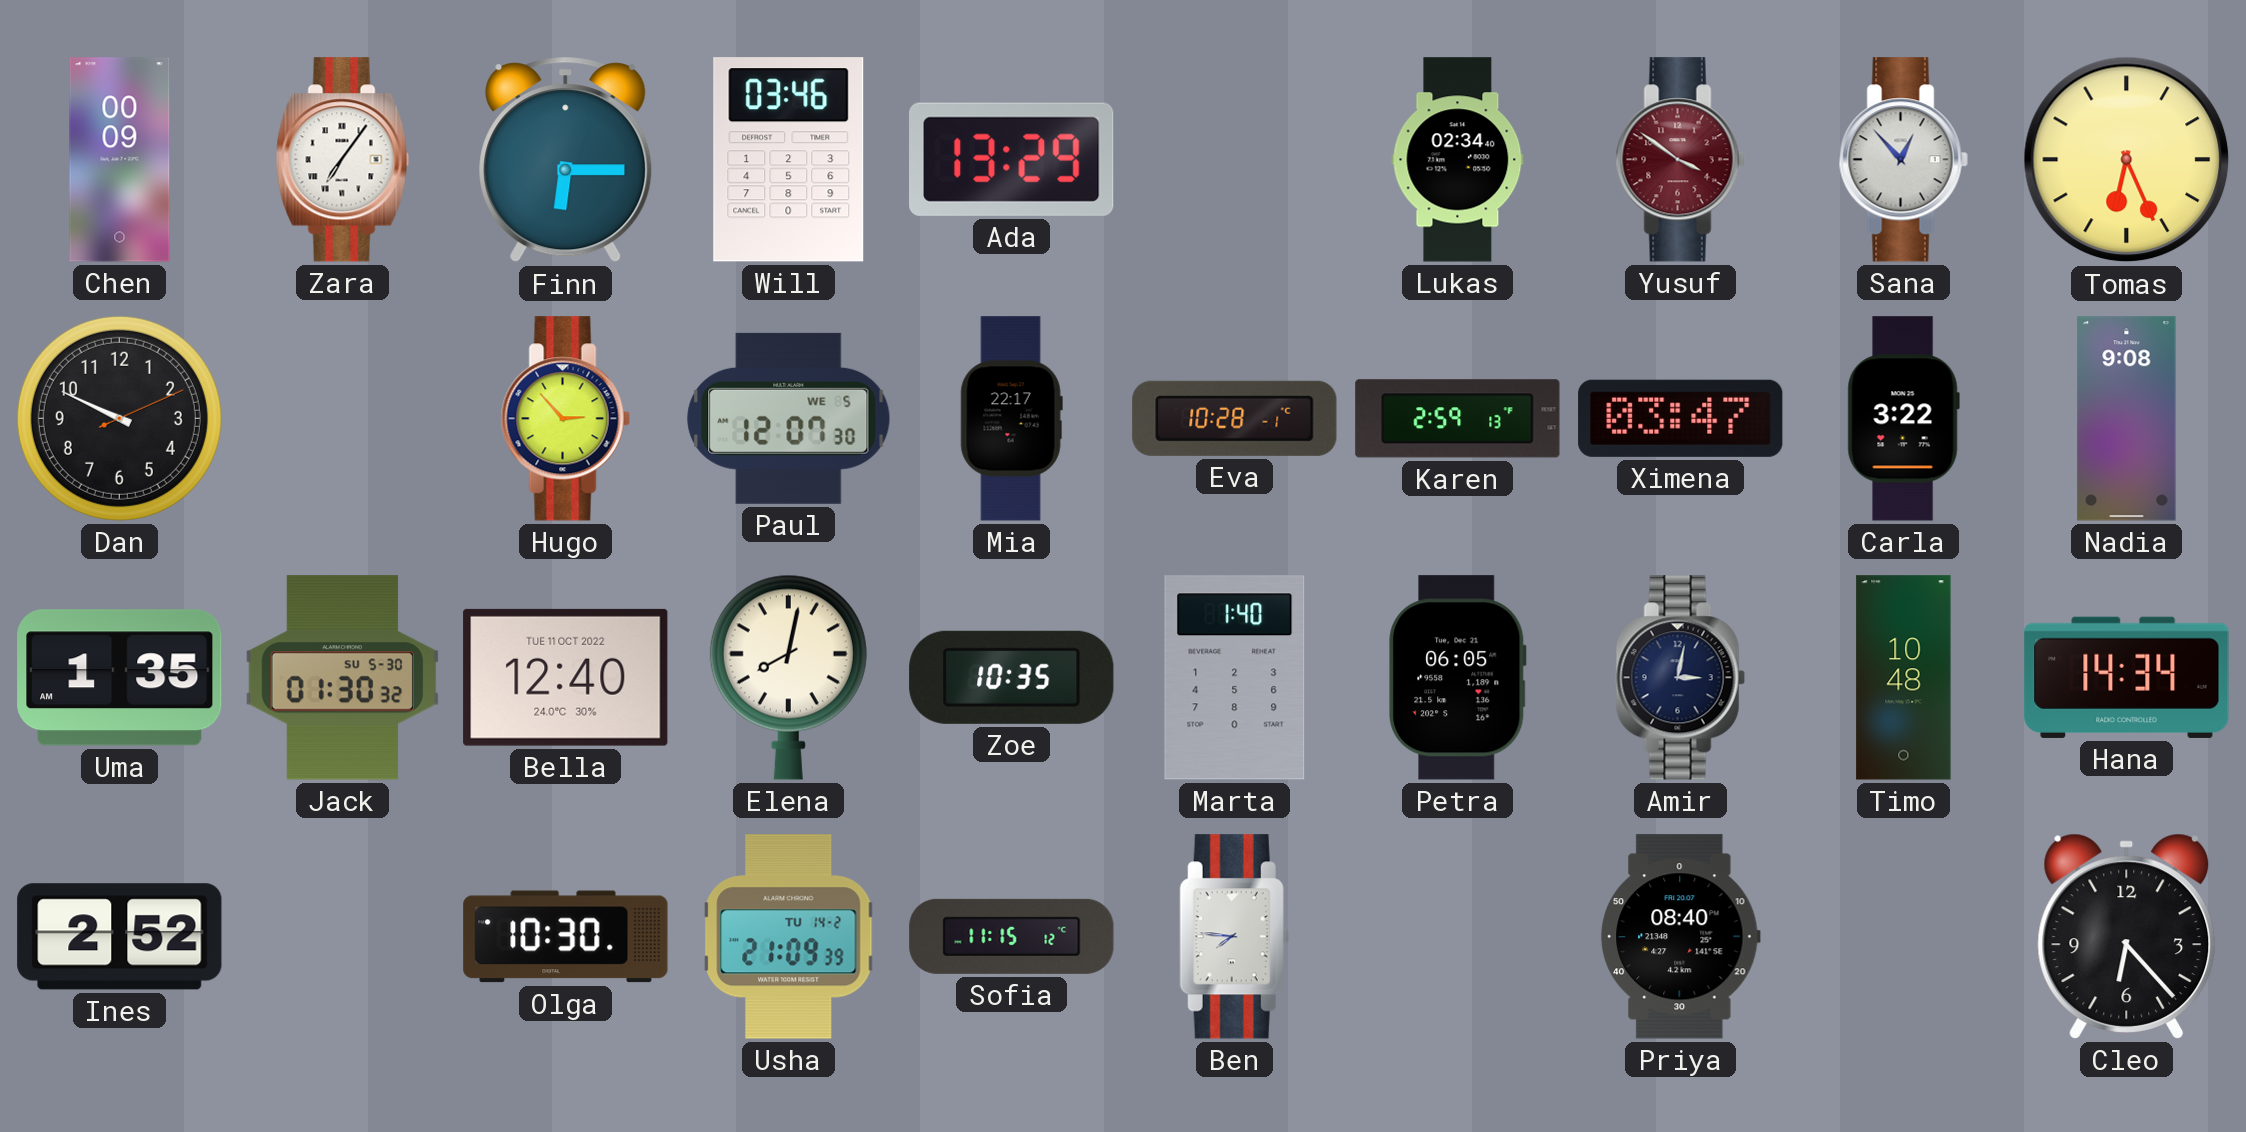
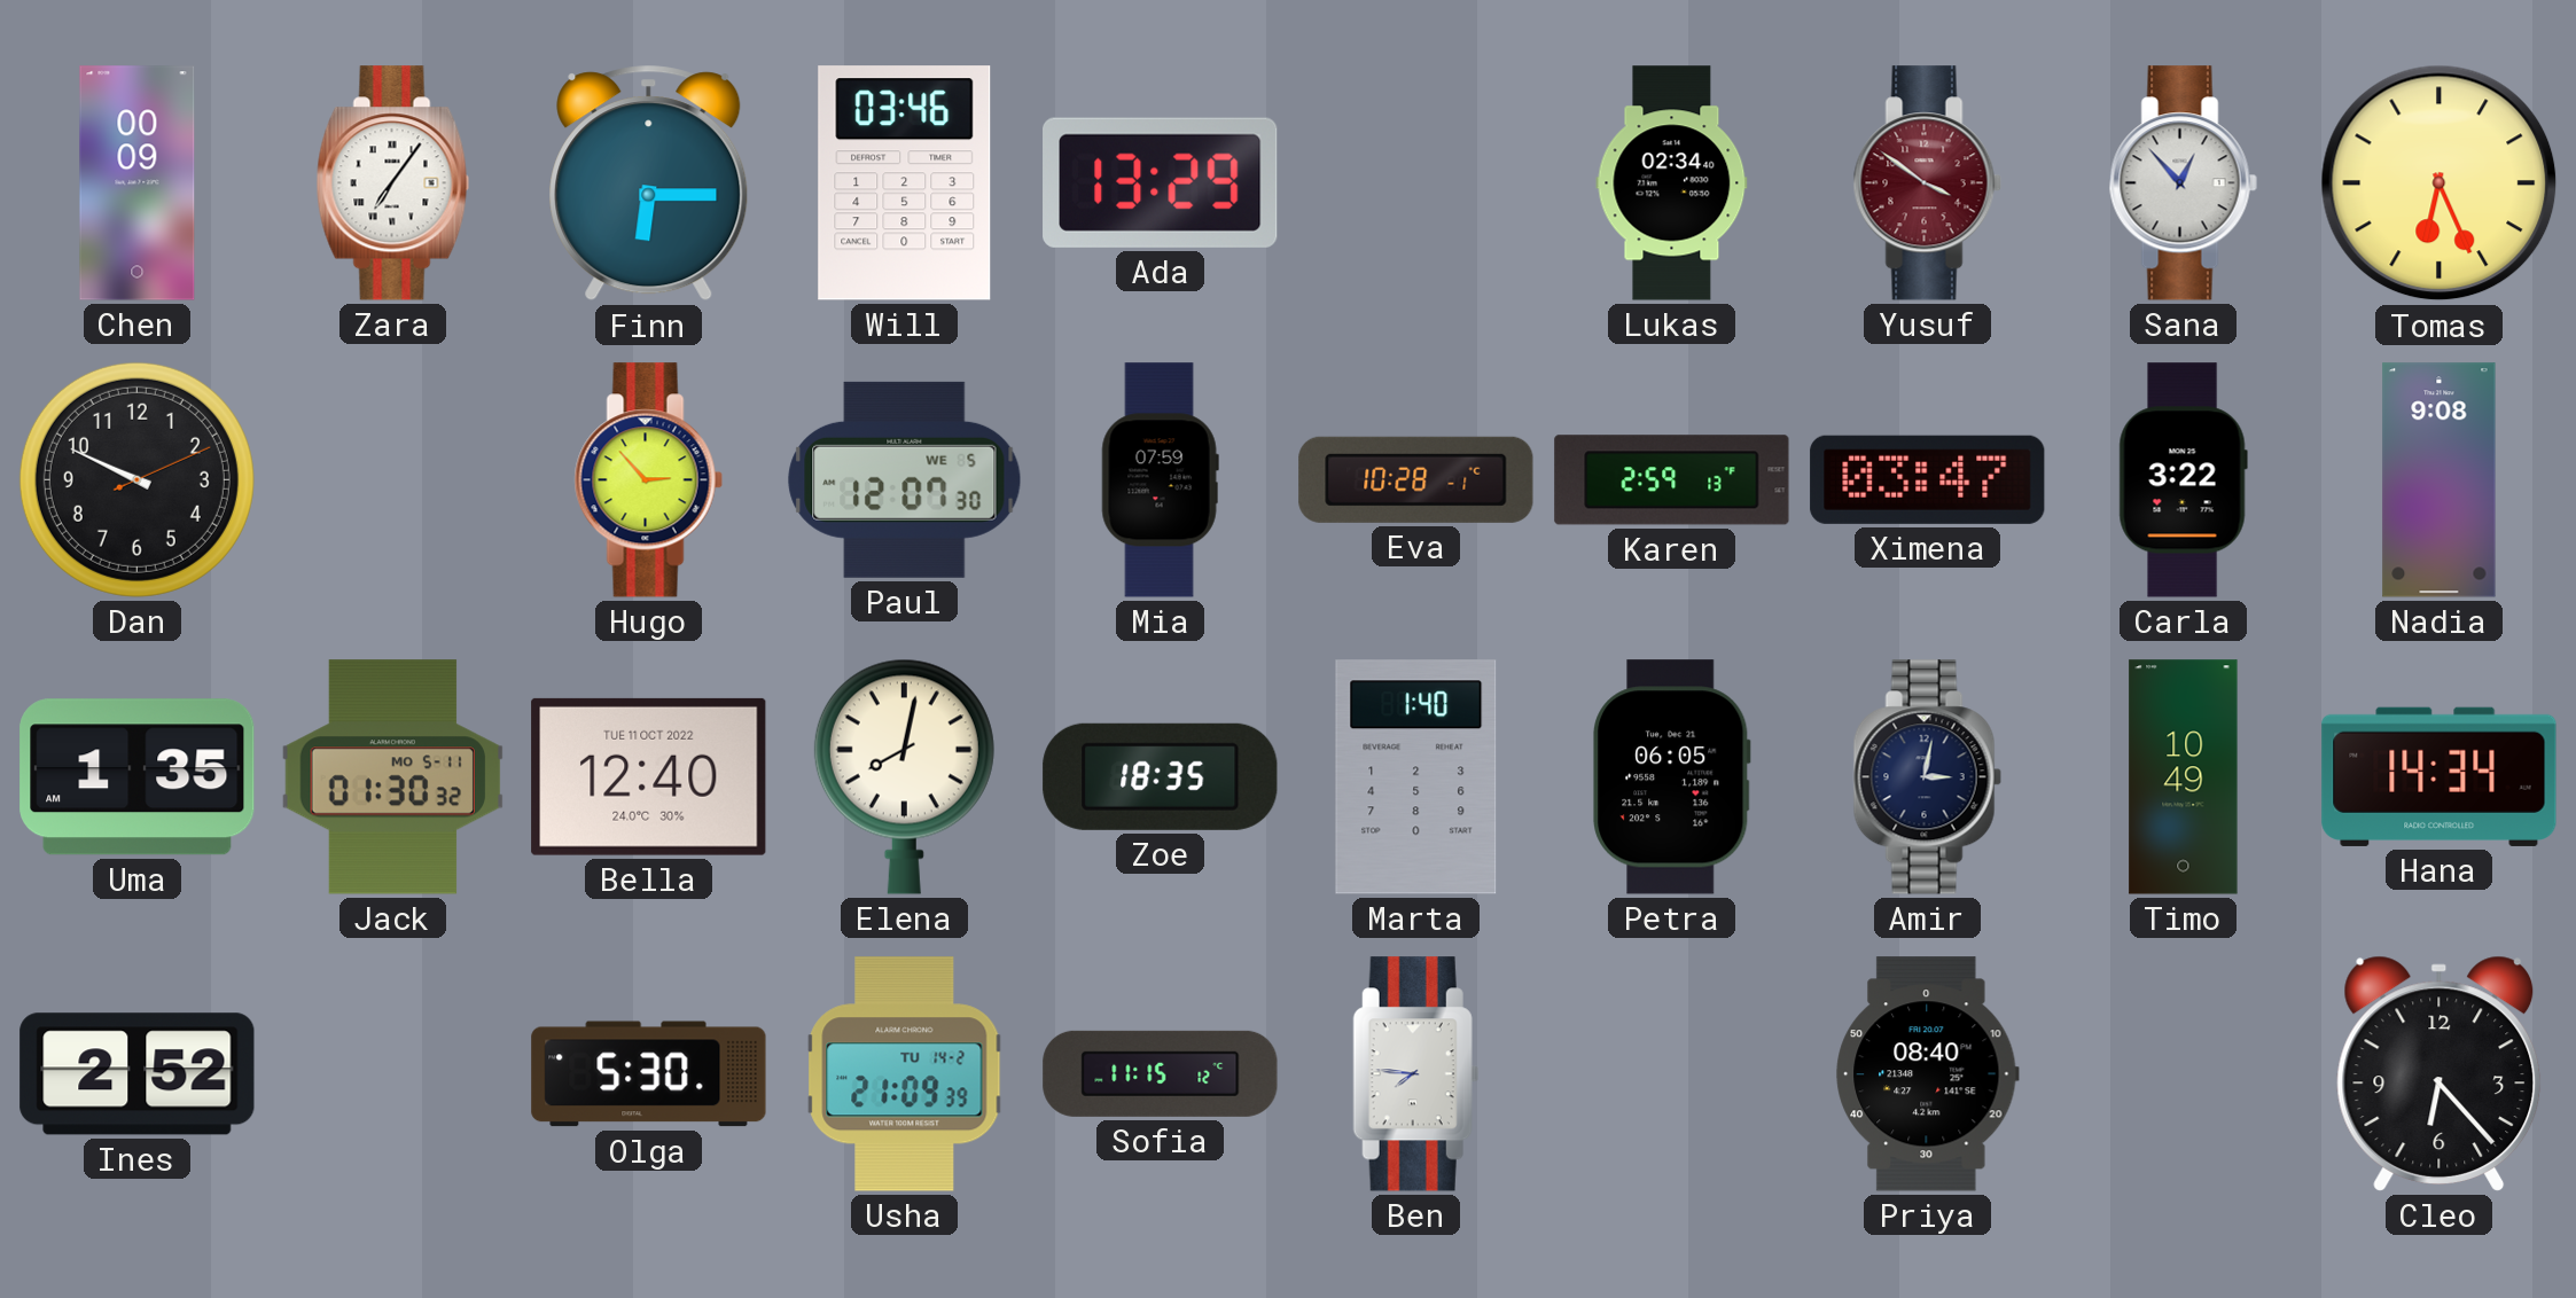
Mia: 22:17 -> 07:59 (1160, 480)
Jack date: SU 5-30 -> MO 5-11 (392, 777)
Zoe: 10:35 -> 18:35 (1161, 776)
Timo: 10:48 -> 10:49 (2184, 777)
Olga: 10:30 -> 5:30 (649, 1074)
